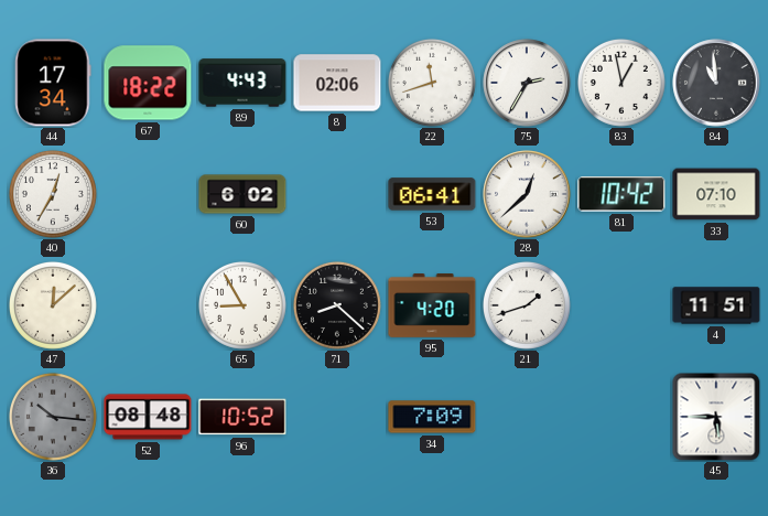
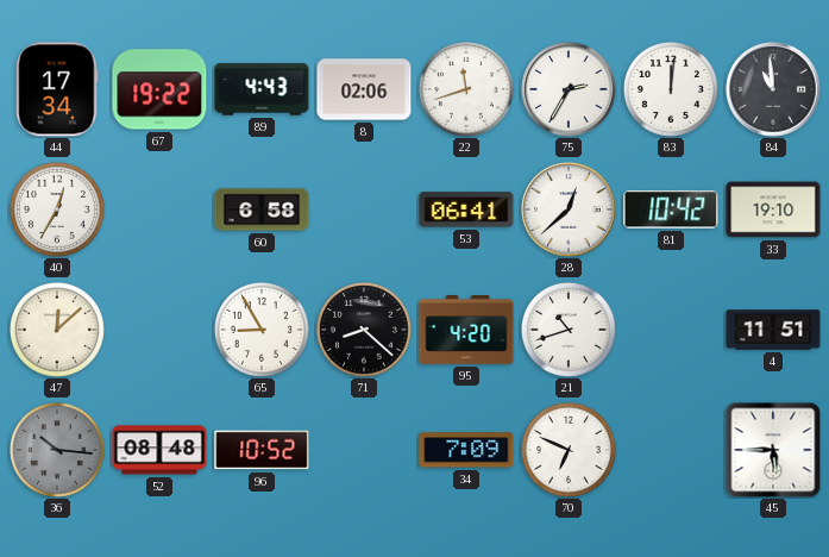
67: 18:22 -> 19:22 (159, 89)
83: 12:58 -> 12:01 (671, 89)
60: 6:02 -> 6:58 (262, 209)
33: 07:10 -> 19:10 (773, 209)
21: 1:42 -> 10:42 (569, 330)
70: none -> 6:49 (569, 450)
